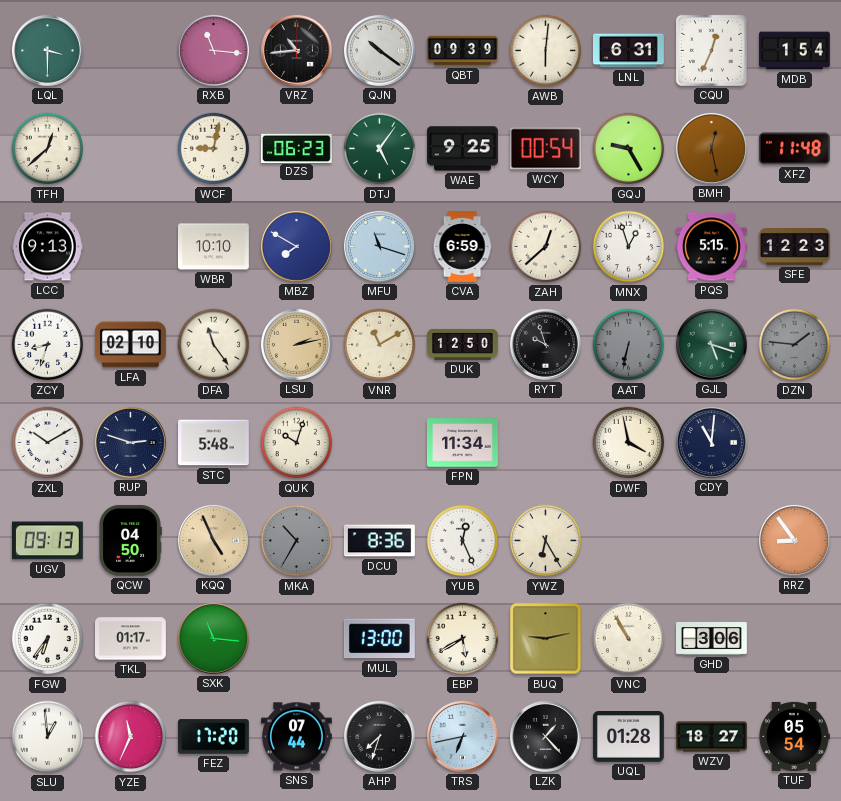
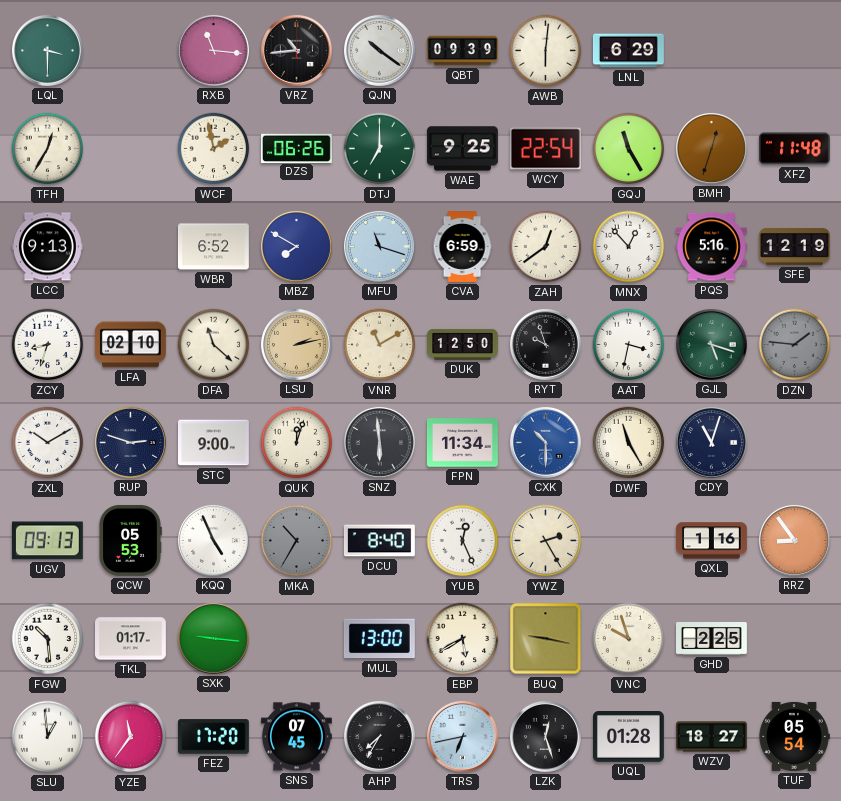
LNL: 6:31 -> 6:29 (629, 51)
CQU: 12:34 -> none (711, 50)
MDB: 1:54 -> none (795, 51)
TFH: 12:38 -> 12:35 (48, 149)
WCF: 9:02 -> 1:58 (214, 149)
DZS: 06:23 -> 06:26 (297, 148)
DTJ: 5:06 -> 7:00 (380, 149)
WCY: 00:54 -> 22:54 (545, 149)
GQJ: 9:25 -> 11:25 (629, 149)
BMH: 12:28 -> 12:33 (711, 148)
WBR: 10:10 -> 6:52 (214, 247)
ZAH: 12:38 -> 12:39 (546, 247)
MNX: 12:57 -> 12:53 (629, 247)
PQS: 5:15 -> 5:16 (711, 247)
SFE: 12:23 -> 12:19 (795, 246)
DFA: 11:24 -> 11:22 (214, 345)
AAT: 6:32 -> 3:32 (629, 345)
AAT dial: grey -> white (629, 345)
STC: 5:48 -> 9:00 (214, 443)
QUK: 10:03 -> 12:03 (297, 443)
SNZ: none -> 5:59 (379, 442)
CXK: none -> 10:30 (545, 442)
DWF: 3:58 -> 11:25 (629, 443)
CDY: 11:01 -> 11:03 (711, 442)
QCW: 04:50 -> 05:53 (130, 540)
KQQ dial: champagne -> white (213, 540)
DCU: 8:36 -> 8:40 (379, 541)
YWZ: 6:25 -> 2:25 (546, 541)
QXL: none -> 1:16 (712, 541)
FGW: 6:36 -> 10:29 (48, 639)
SXK: 11:16 -> 9:16 (213, 638)
BUQ: 9:13 -> 9:17 (546, 639)
VNC: 10:55 -> 9:57 (629, 639)
GHD: 3:06 -> 2:25 (712, 639)
YZE: 11:34 -> 11:36 (131, 737)
SNS: 07:44 -> 07:45 (297, 737)
AHP: 7:33 -> 7:35 (379, 736)
LZK: 1:23 -> 12:27 (545, 736)
